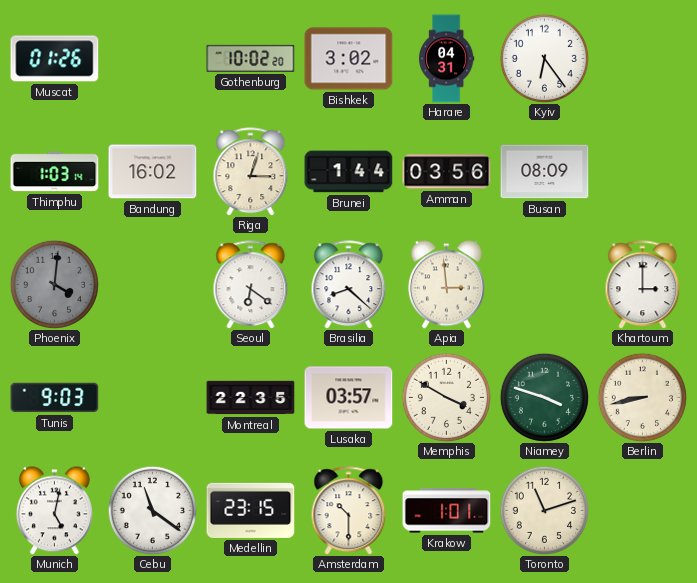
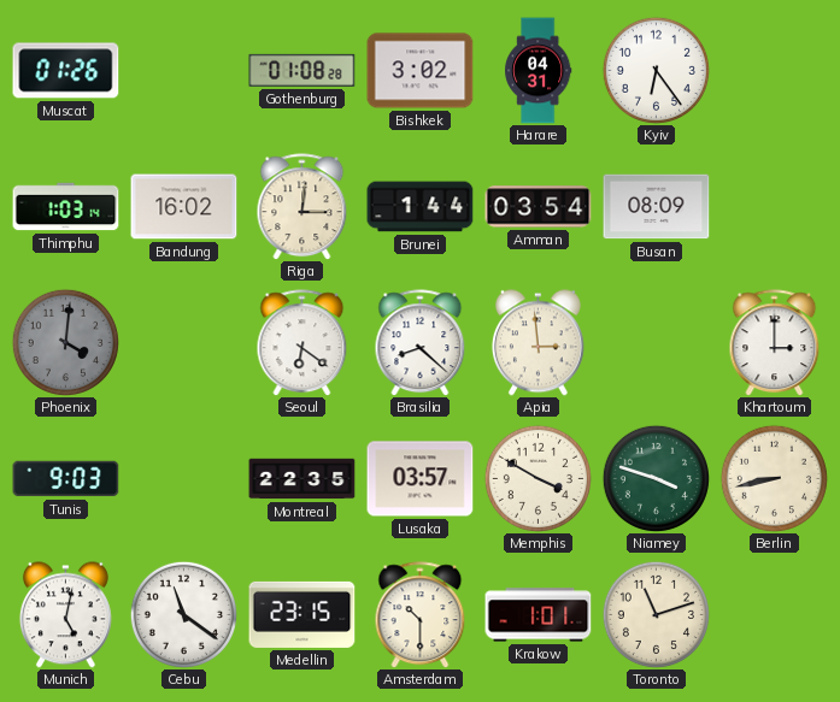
Gothenburg: 10:02 -> 01:08 (302, 70)
Riga: 3:03 -> 3:01 (302, 207)
Amman: 03:56 -> 03:54 (539, 207)
